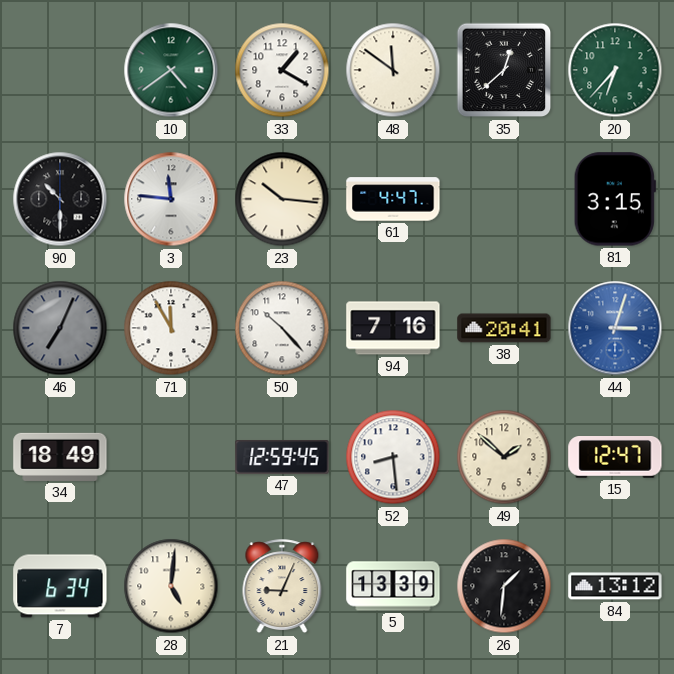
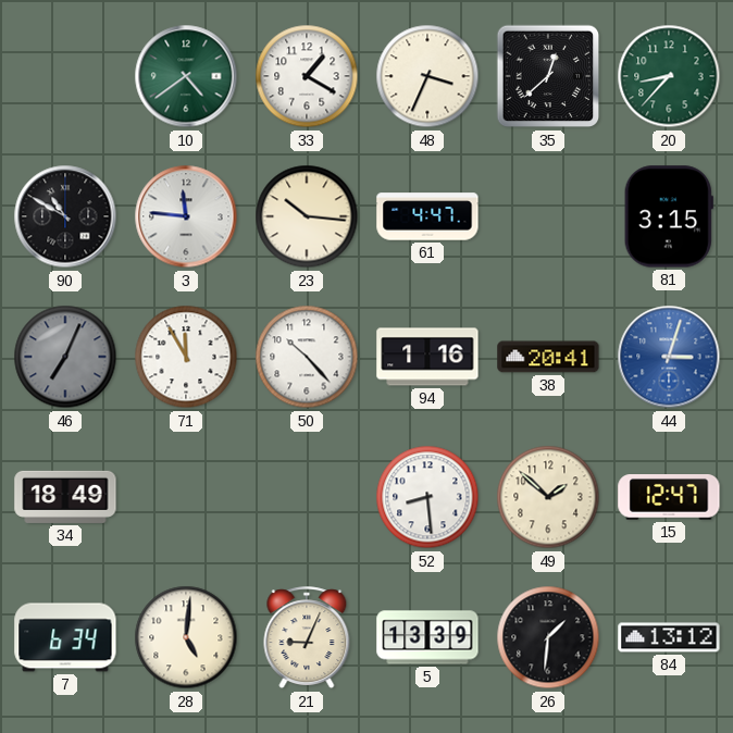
48: 11:51 -> 3:34 (427, 76)
20: 6:37 -> 8:37 (669, 76)
90: 10:30 -> 10:50 (65, 216)
94: 7:16 -> 1:16 (427, 357)
47: 12:59 -> none (282, 458)
